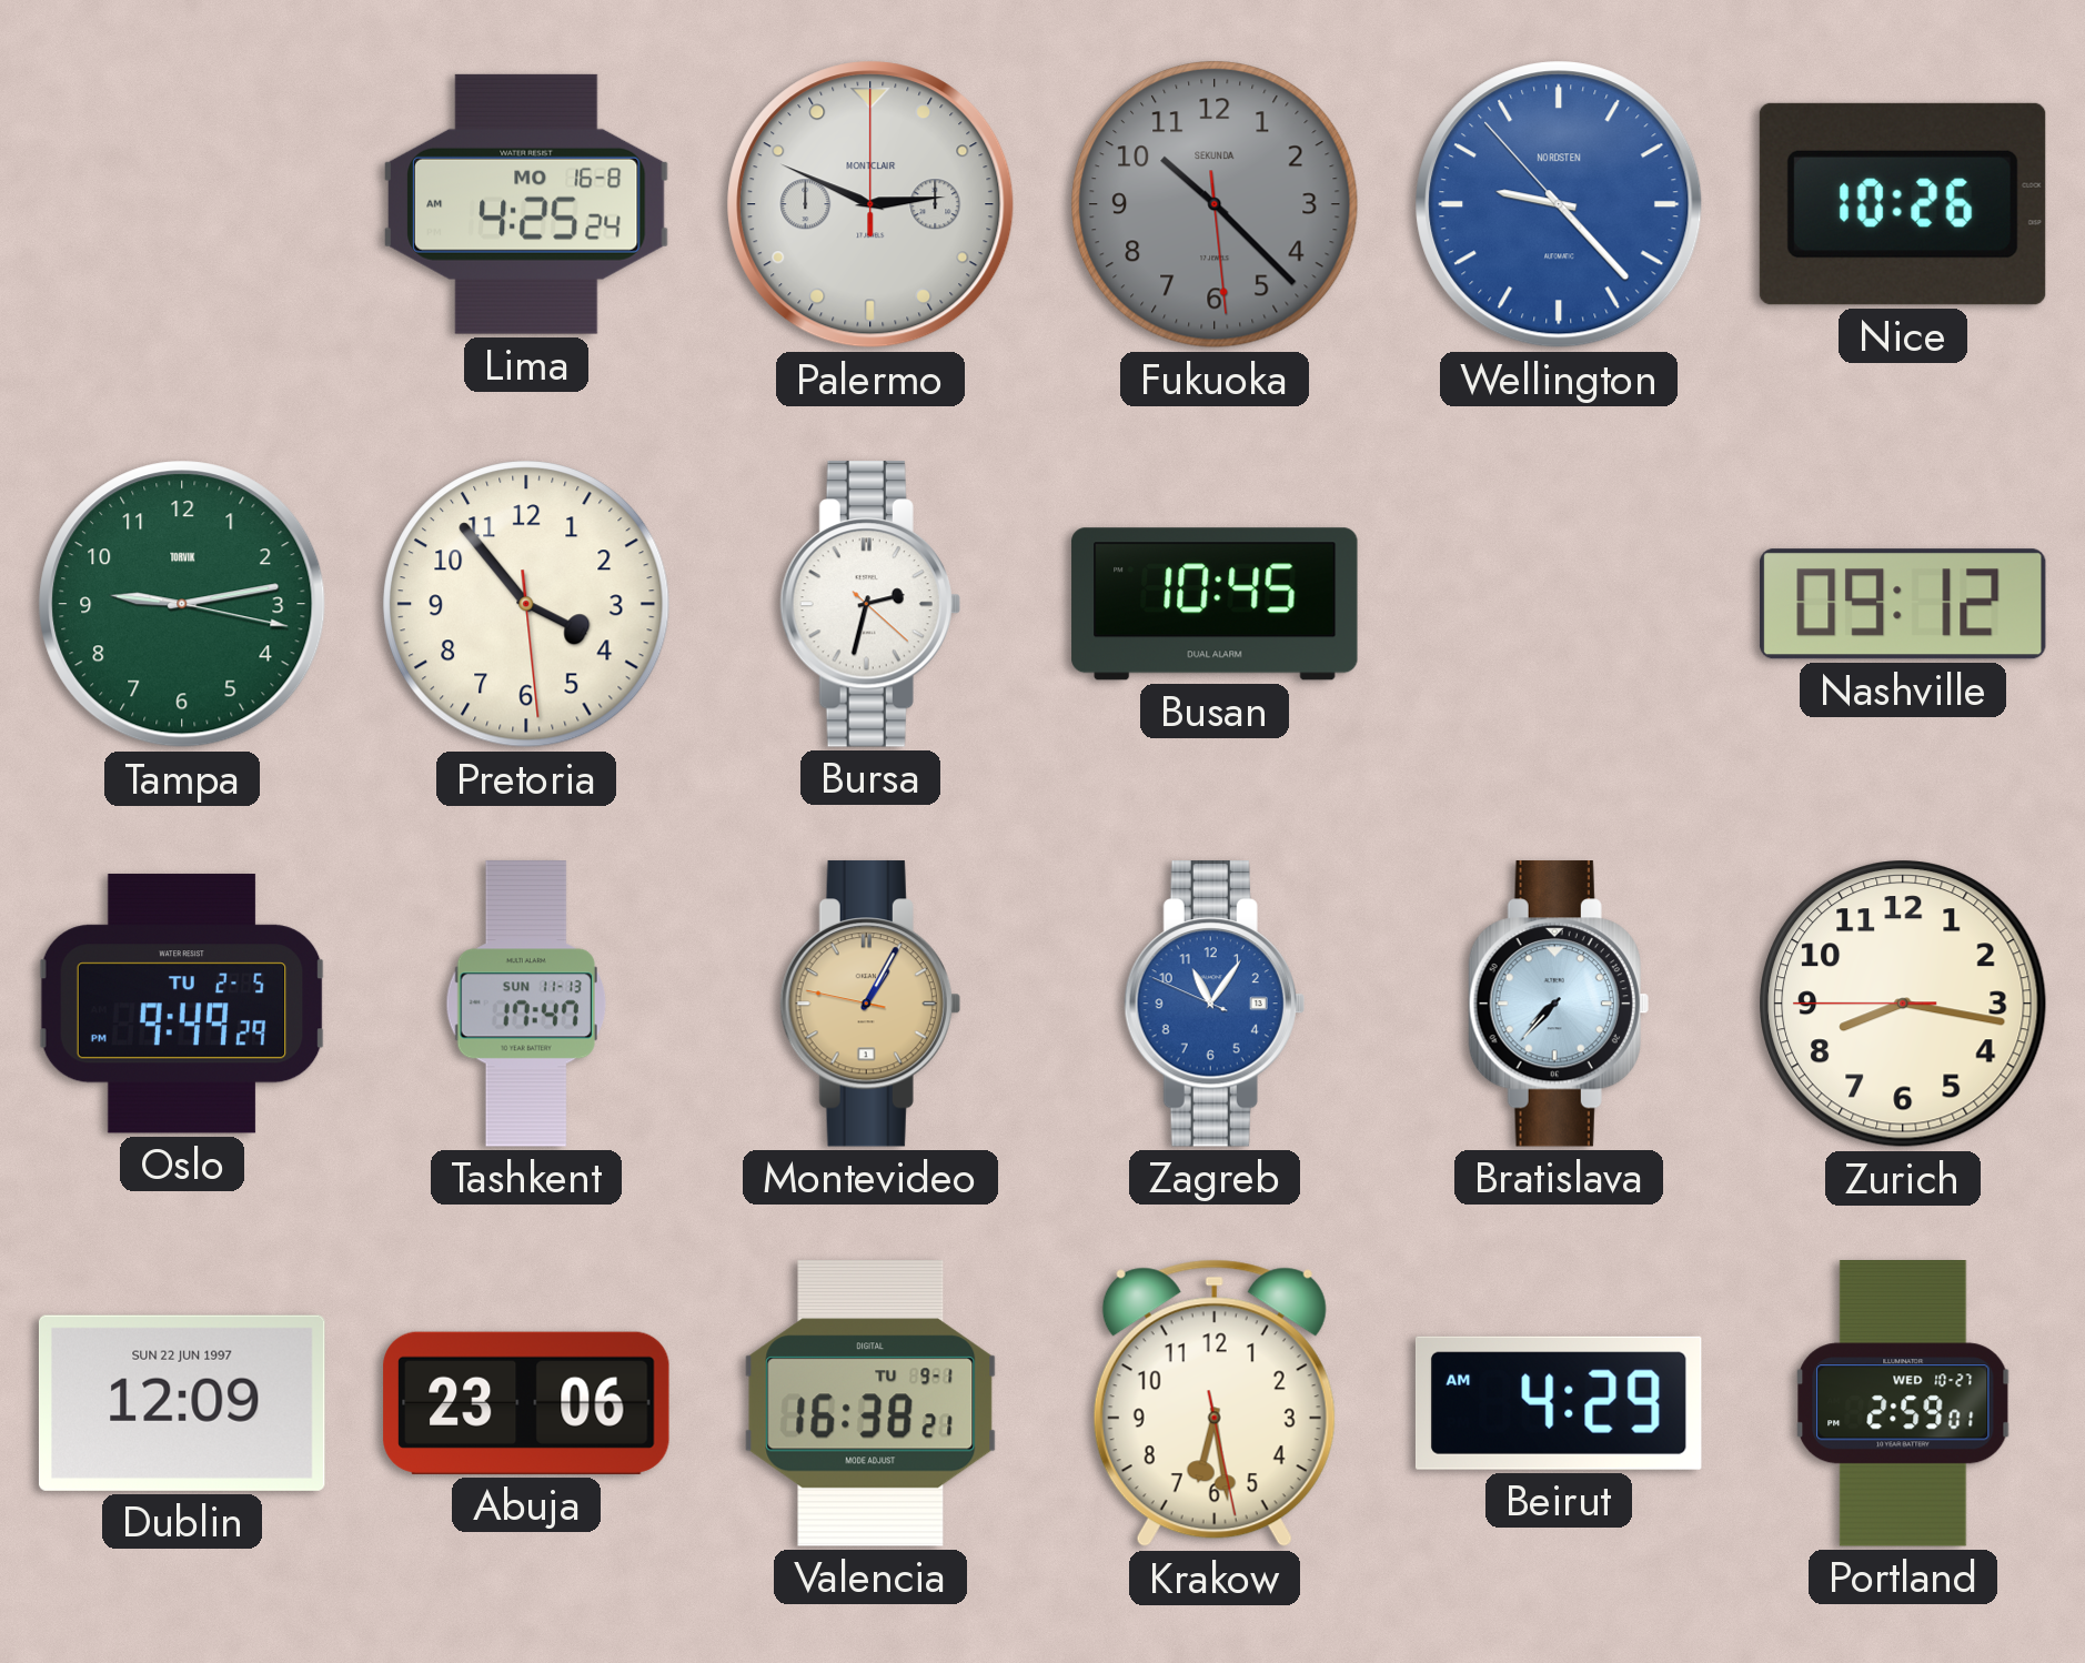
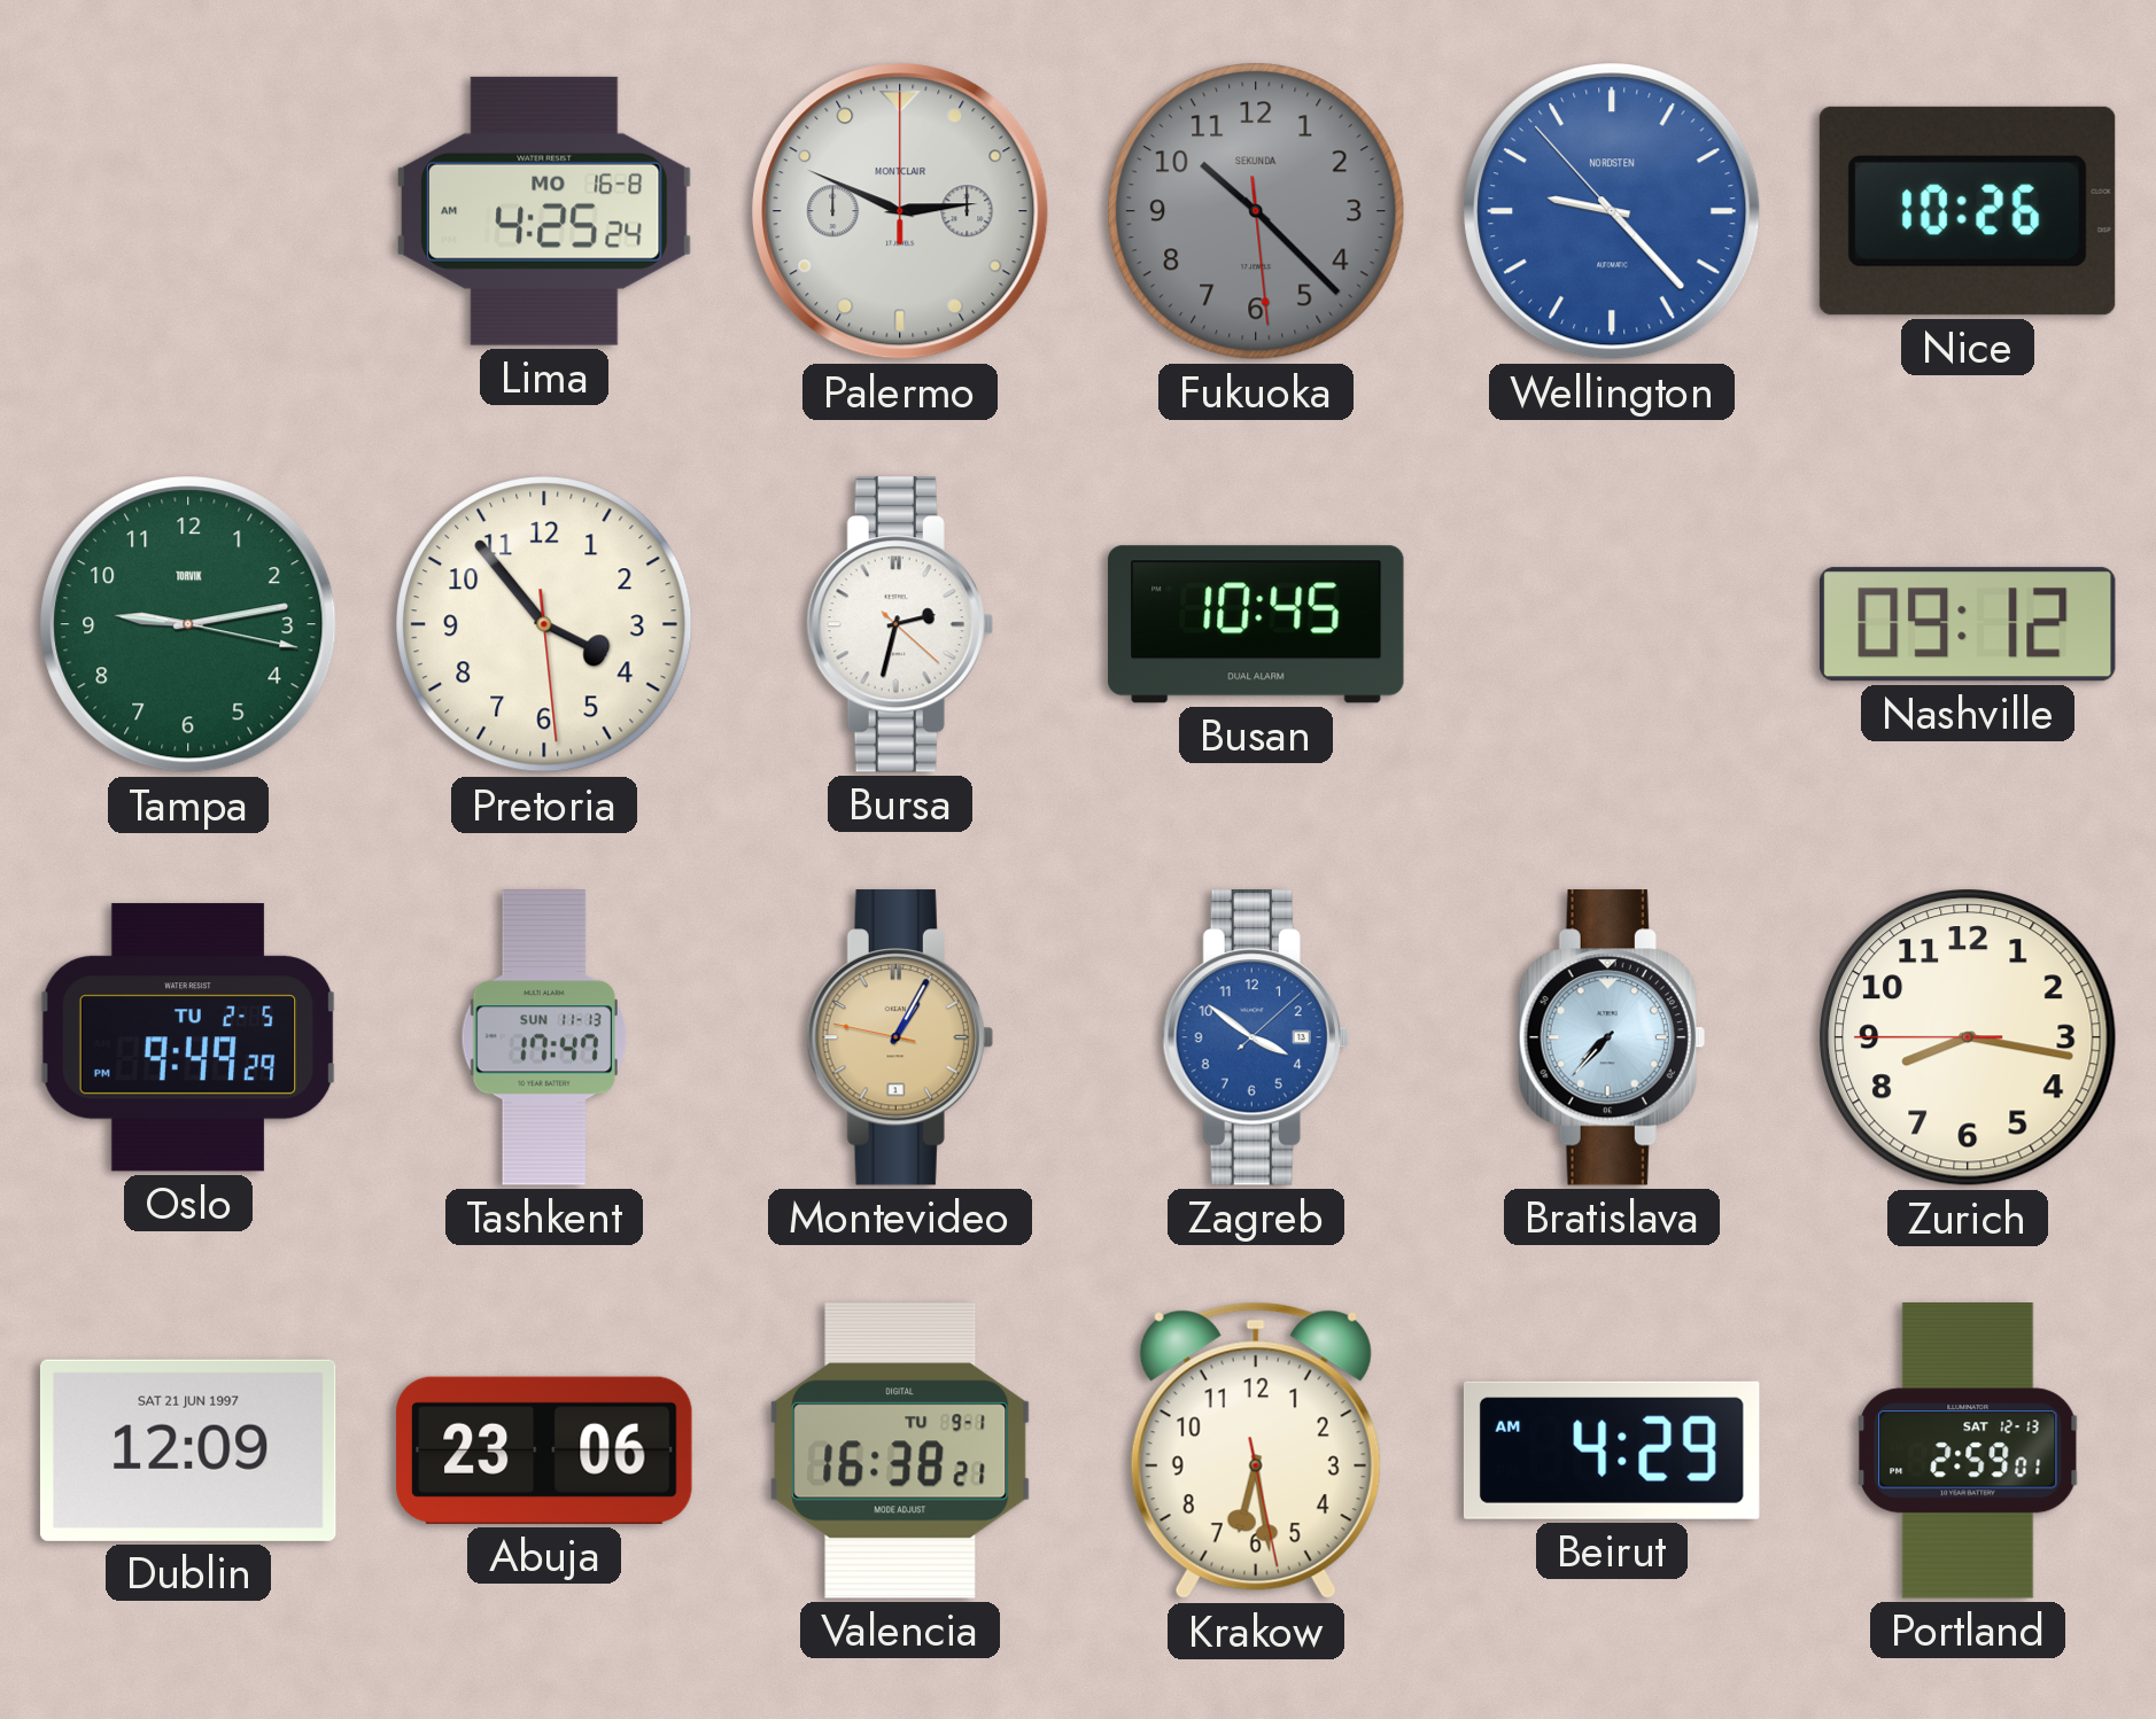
Zagreb: 11:05 -> 3:51 (1256, 1037)
Dublin date: SUN 22 JUN 1997 -> SAT 21 JUN 1997 (188, 1450)
Portland date: WED 10-27 -> SAT 12-13 (1968, 1452)
